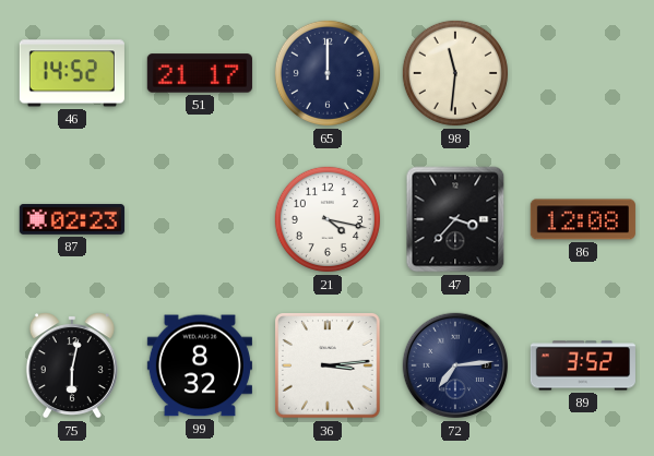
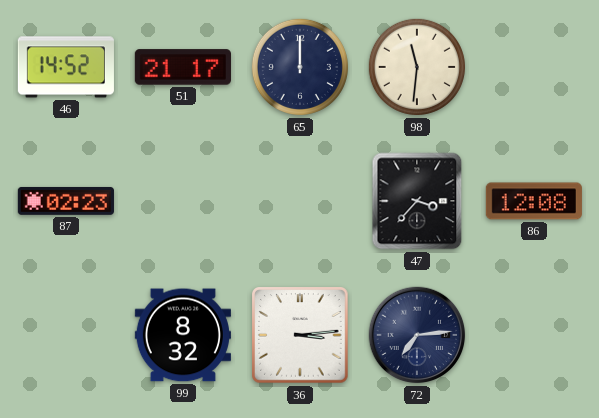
21: 4:17 -> none (328, 219)
75: 6:02 -> none (72, 365)
89: 3:52 -> none (583, 365)
